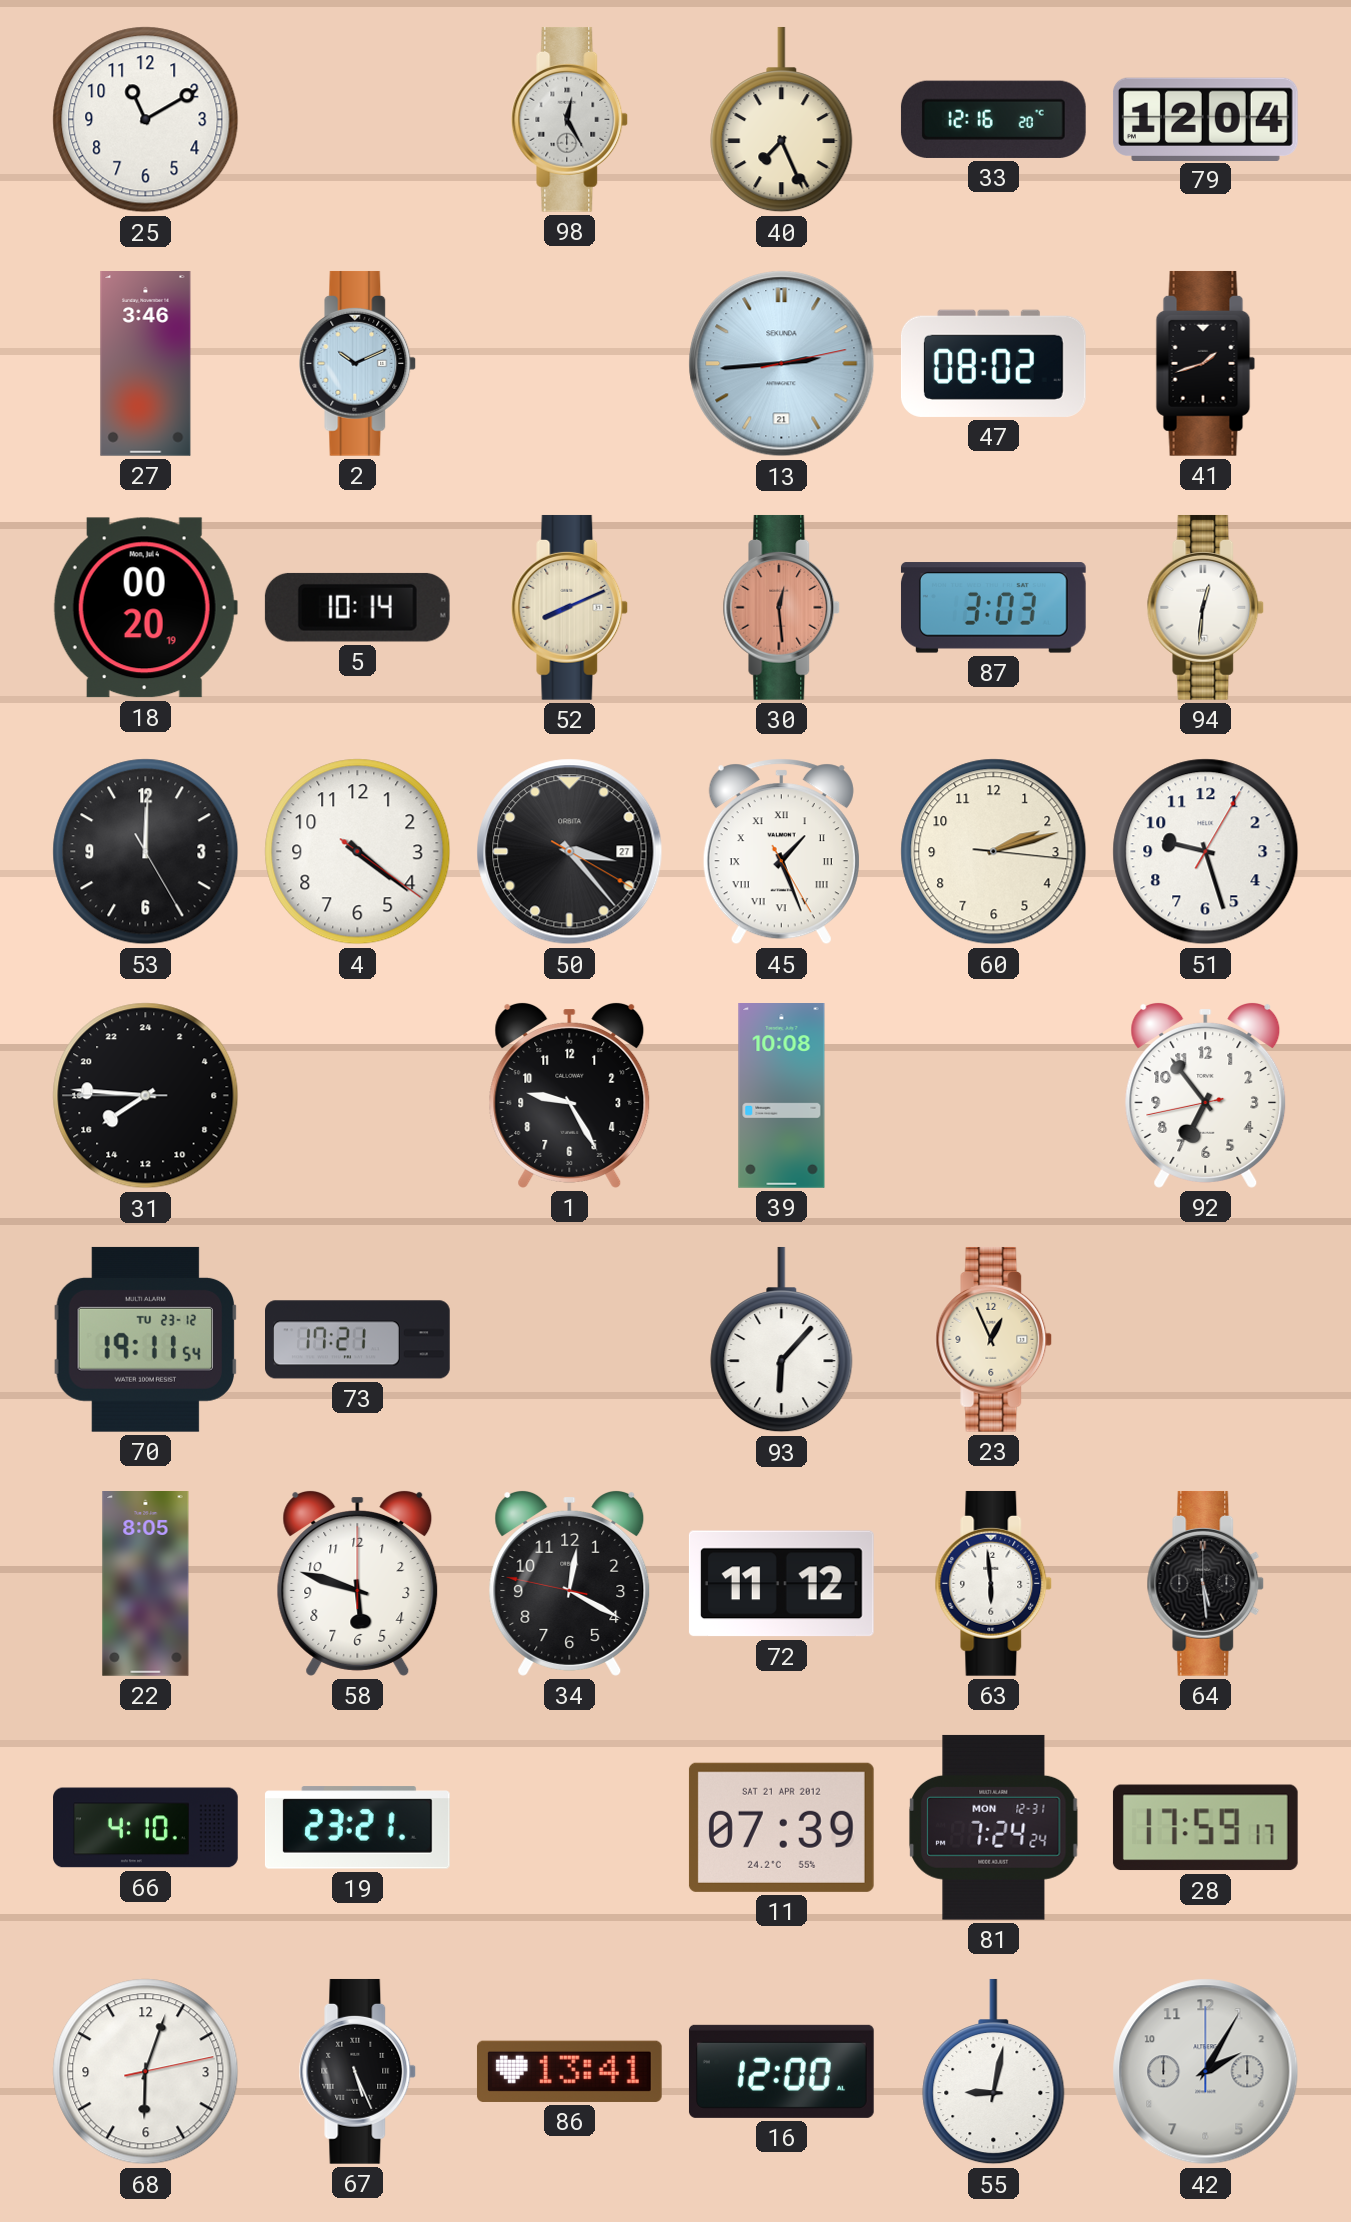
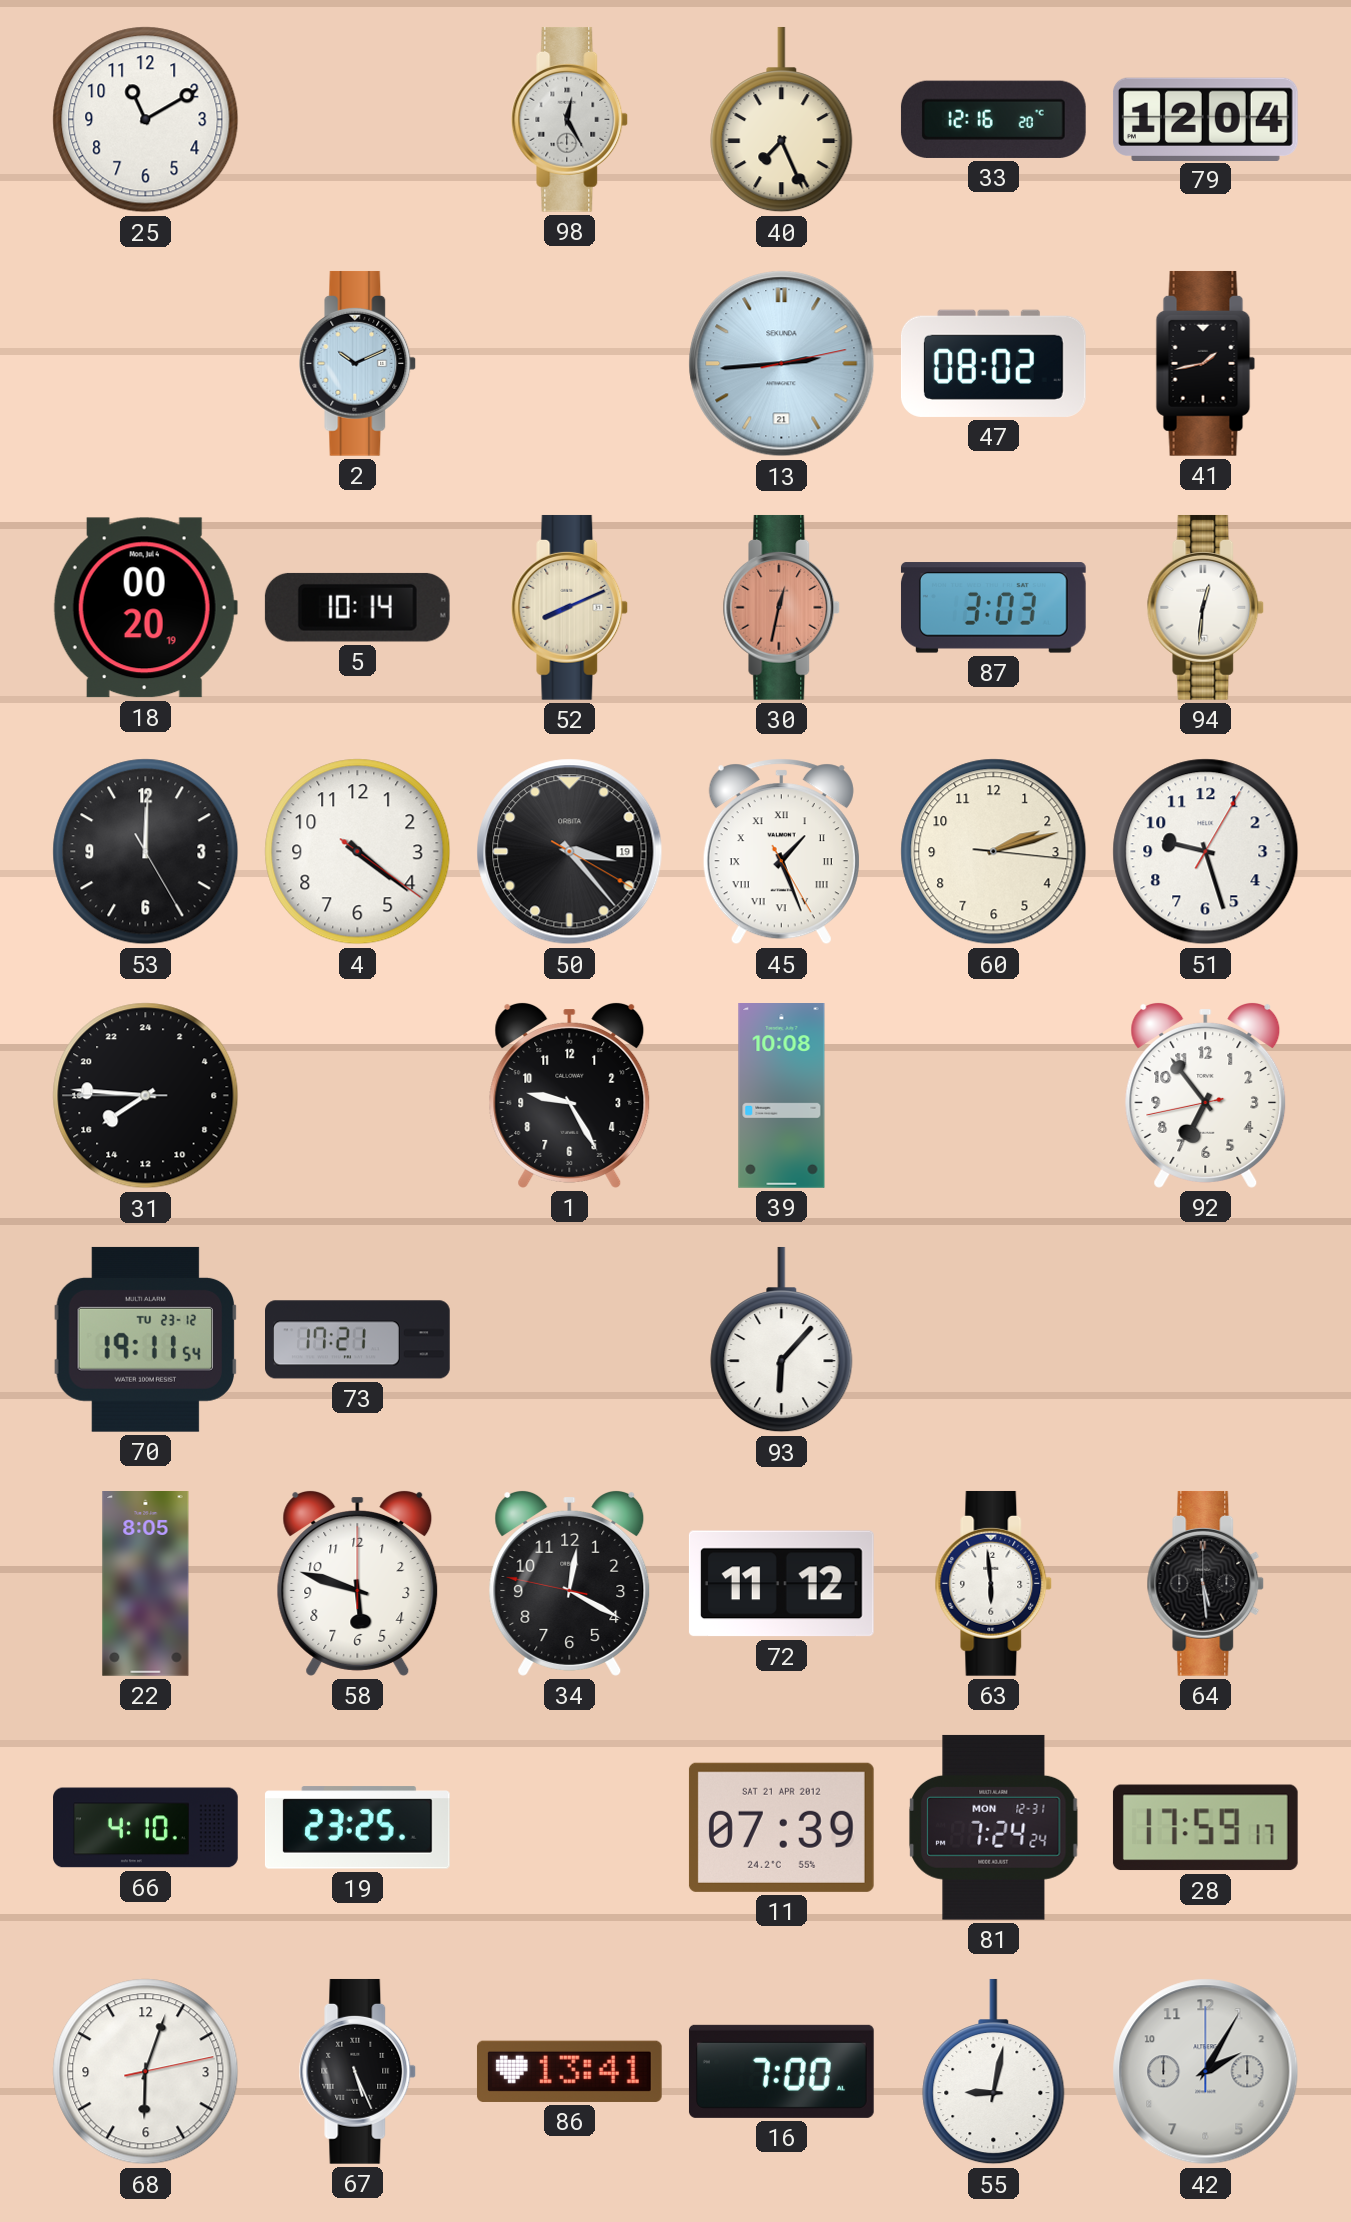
27: 3:46 -> none (146, 364)
41: 1:42 -> 1:43 (1206, 363)
30: 12:29 -> 12:32 (782, 607)
50 date: 27 -> 19 (570, 852)
23: 12:56 -> none (994, 1339)
19: 23:21 -> 23:25 (357, 1828)
16: 12:00 -> 7:00 (781, 2071)
